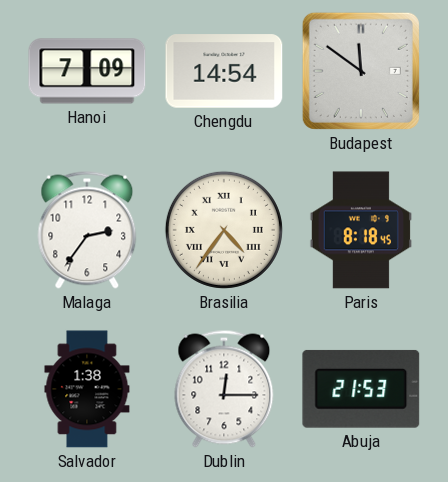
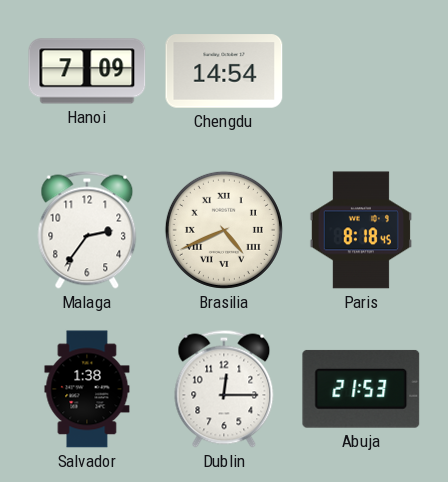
Budapest: 11:51 -> none (361, 71)
Brasilia: 4:36 -> 4:41 (224, 230)
